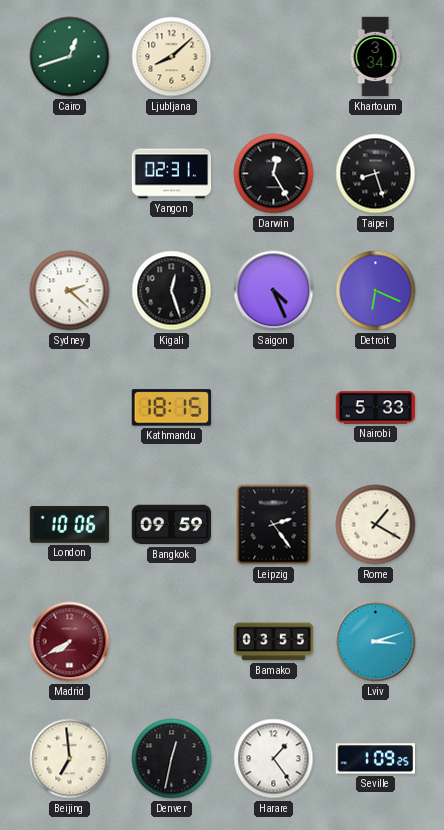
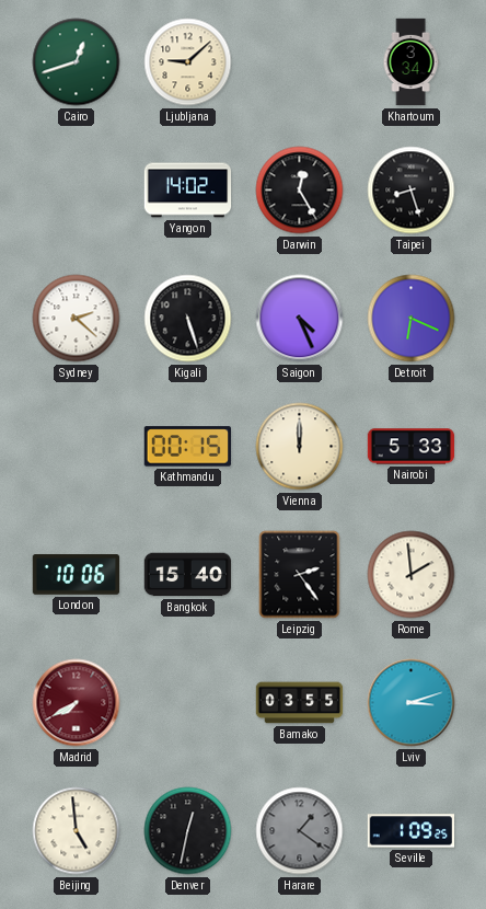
Ljubljana: 8:08 -> 9:08 (188, 62)
Yangon: 02:31 -> 14:02 (188, 191)
Kigali: 12:27 -> 5:27 (188, 319)
Kathmandu: 18:15 -> 00:15 (187, 447)
Vienna: none -> 12:00 (300, 447)
Bangkok: 09:59 -> 15:40 (188, 575)
Rome: 1:20 -> 1:59 (412, 575)
Beijing: 6:59 -> 4:59 (77, 831)
Harare: 1:24 -> 1:21 (300, 831)
Harare dial: white -> grey (300, 831)
